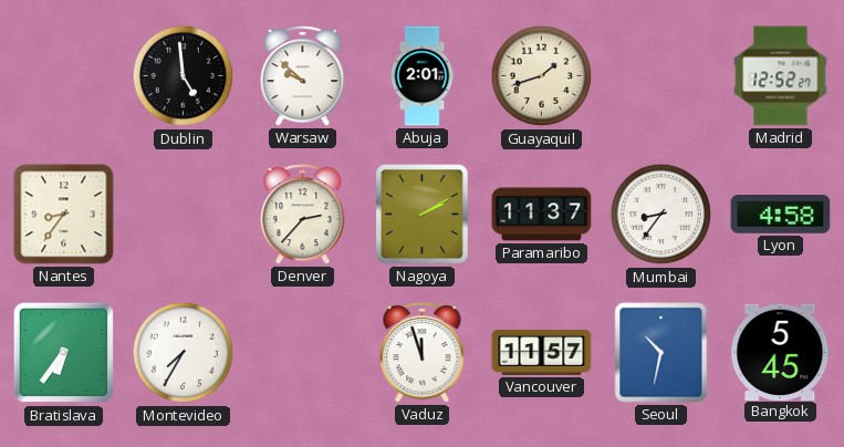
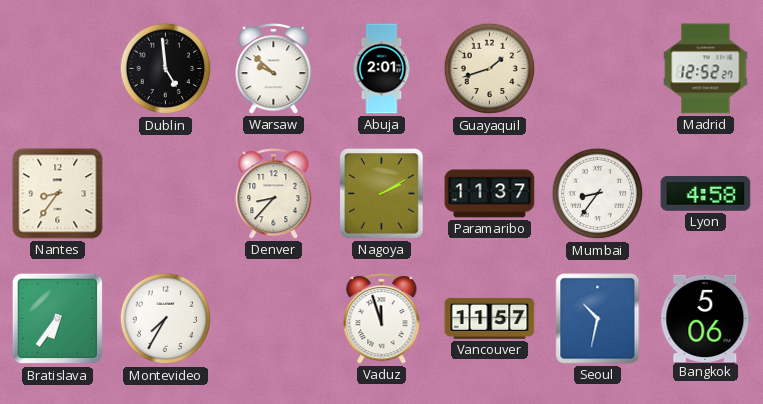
Denver: 2:37 -> 8:37 (274, 194)
Bangkok: 5:45 -> 5:06 (706, 318)
